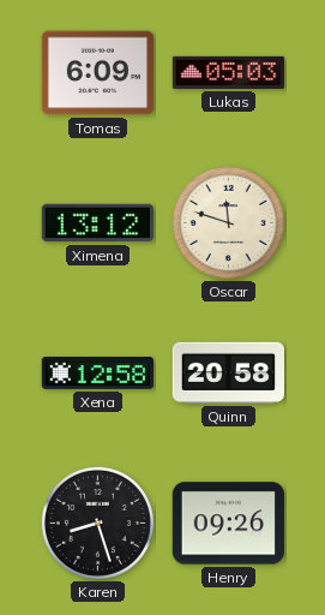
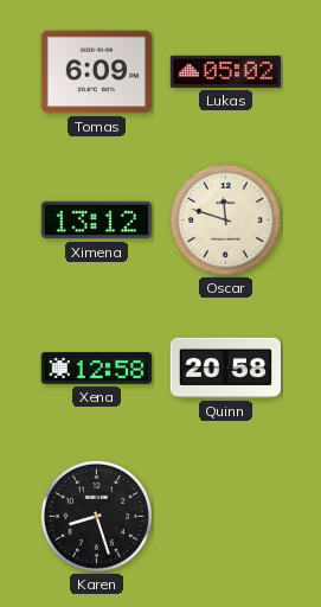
Lukas: 05:03 -> 05:02 (225, 71)
Henry: 09:26 -> none (228, 524)
